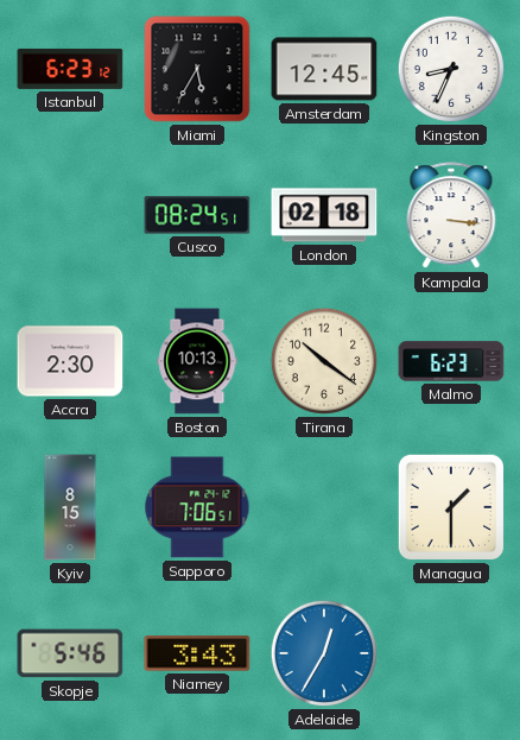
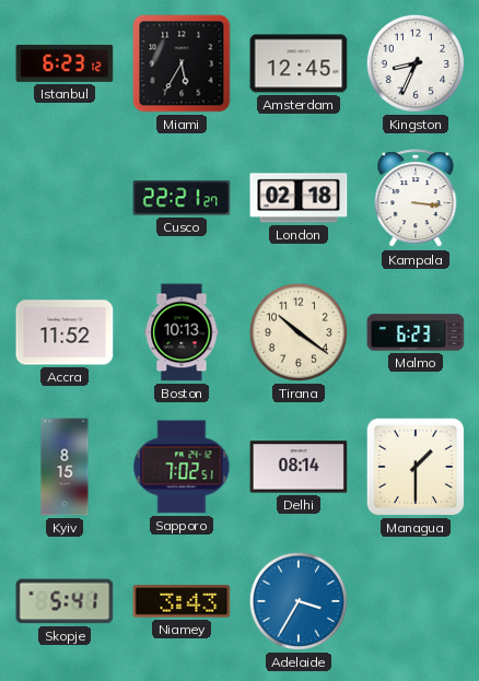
Cusco: 08:24 -> 22:21 (182, 198)
Accra: 2:30 -> 11:52 (65, 332)
Sapporo: 7:06 -> 7:02 (182, 467)
Delhi: none -> 08:14 (299, 467)
Skopje: 5:46 -> 5:41 (65, 601)
Adelaide: 12:35 -> 3:35 (299, 601)
